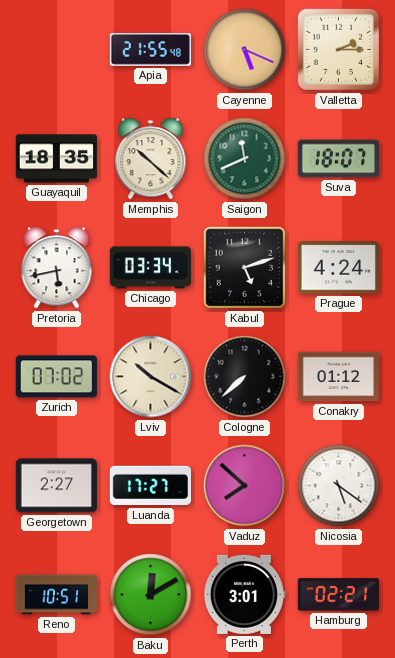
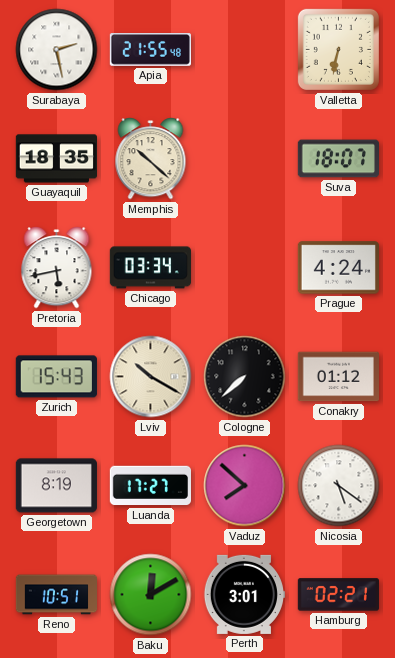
Surabaya: none -> 2:28 (57, 50)
Cayenne: 5:19 -> none (245, 50)
Valletta: 2:15 -> 6:32 (338, 49)
Saigon: 11:41 -> none (245, 159)
Kabul: 5:12 -> none (245, 268)
Zurich: 07:02 -> 15:43 (56, 377)
Georgetown: 2:27 -> 8:19 (56, 486)
